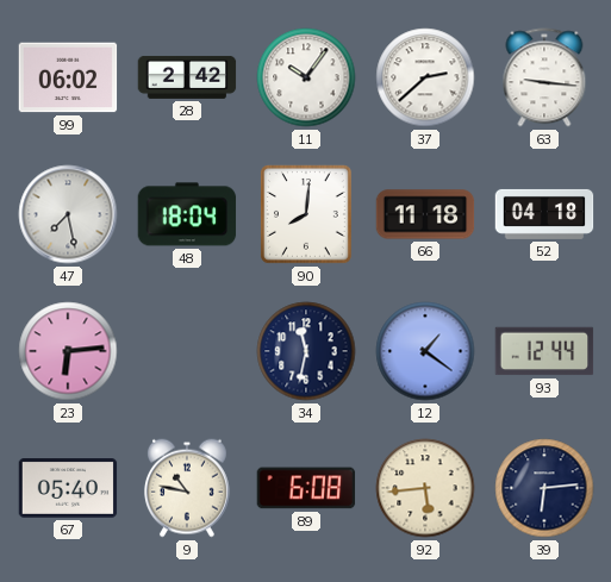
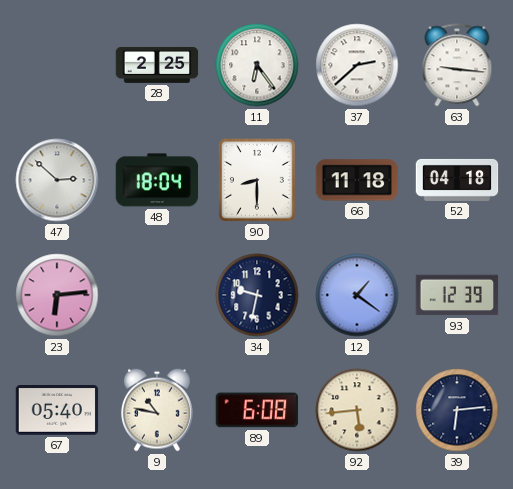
99: 06:02 -> none (68, 77)
28: 2:42 -> 2:25 (157, 65)
11: 10:06 -> 6:24 (257, 65)
47: 7:28 -> 2:52 (57, 180)
90: 8:01 -> 8:30 (257, 181)
34: 11:32 -> 9:32 (257, 295)
93: 12:44 -> 12:39 (457, 295)
